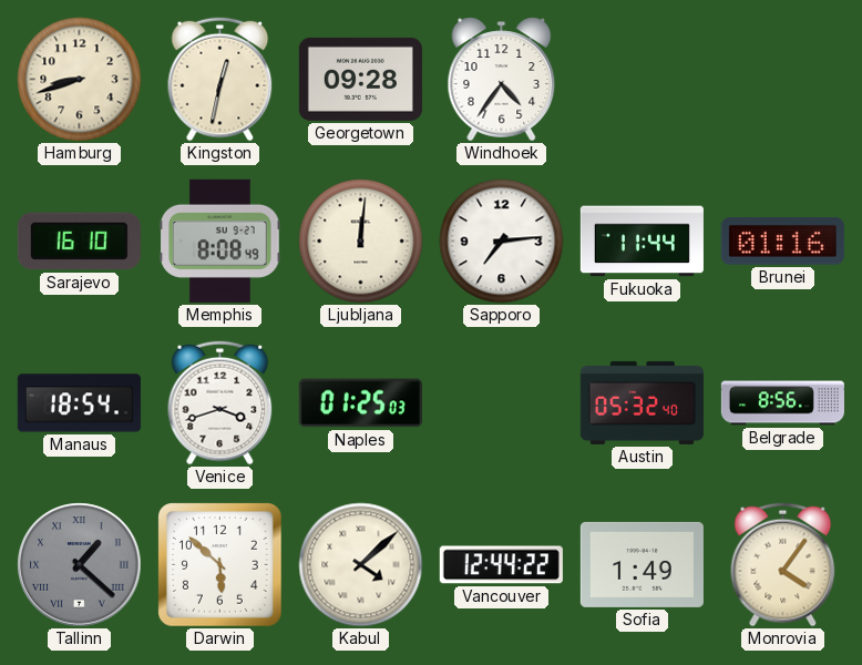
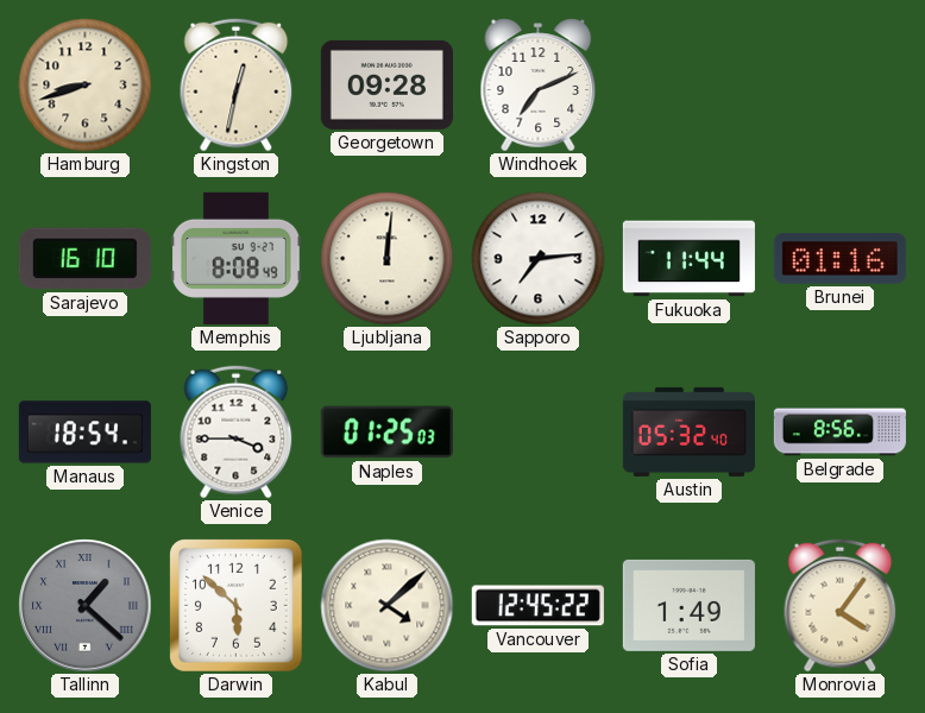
Windhoek: 4:36 -> 7:11 (539, 86)
Venice: 3:42 -> 3:45 (237, 433)
Vancouver: 12:44 -> 12:45 (537, 606)
